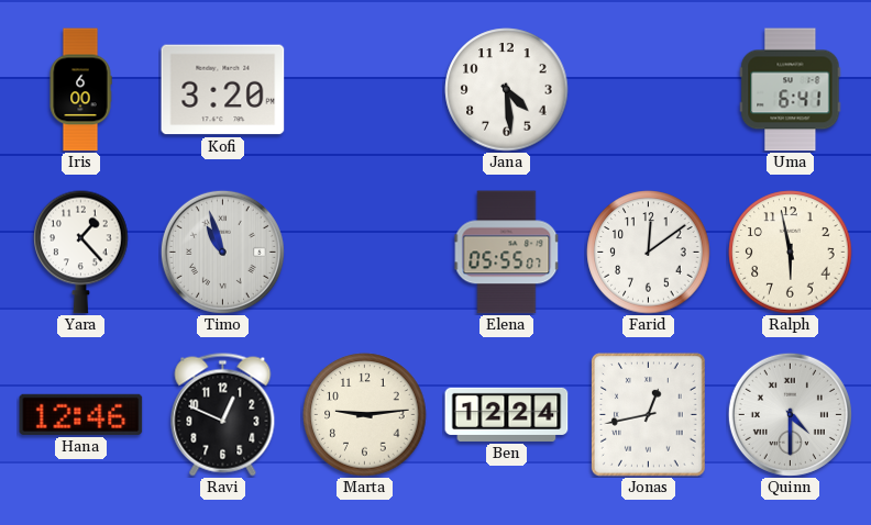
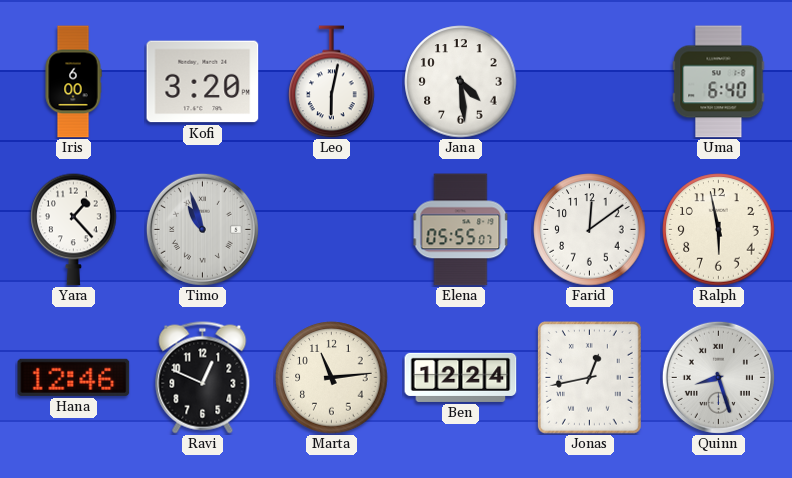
Leo: none -> 6:02 (332, 82)
Uma: 6:41 -> 6:40 (719, 82)
Marta: 9:14 -> 11:14 (332, 378)
Quinn: 4:30 -> 8:27 (718, 377)
